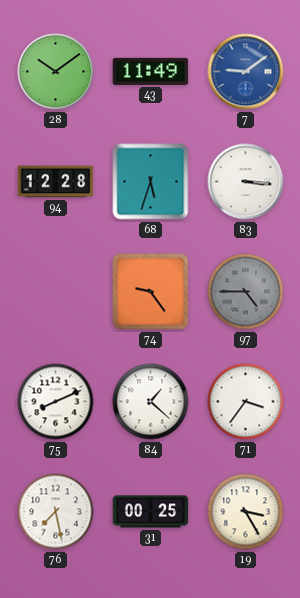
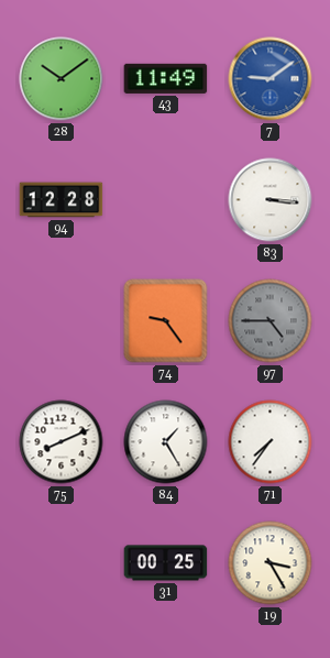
68: 5:33 -> none (151, 182)
84: 1:22 -> 1:25 (166, 442)
71: 3:36 -> 7:36 (271, 442)
76: 7:28 -> none (56, 512)
